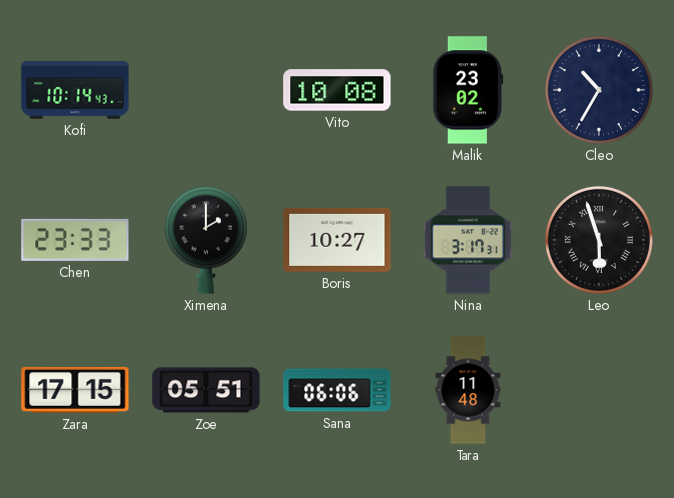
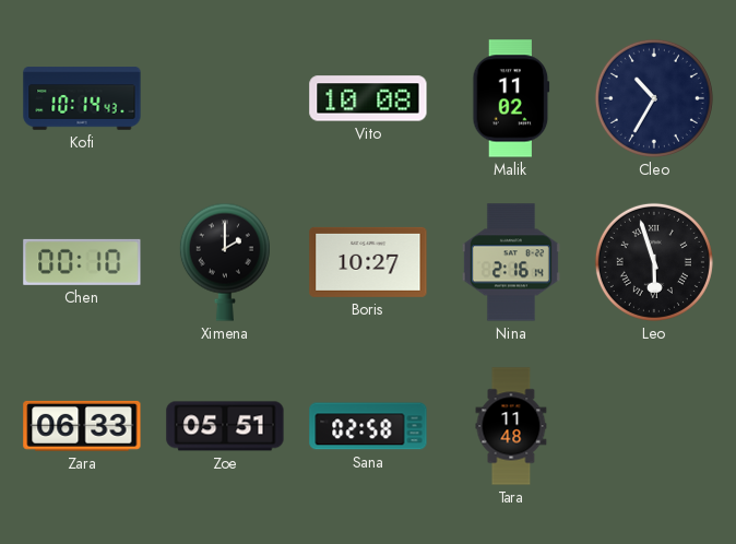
Malik: 23:02 -> 11:02 (511, 98)
Chen: 23:33 -> 00:10 (82, 262)
Nina: 3:17 -> 2:16 (511, 262)
Zara: 17:15 -> 06:33 (82, 426)
Sana: 06:06 -> 02:58 (368, 426)
